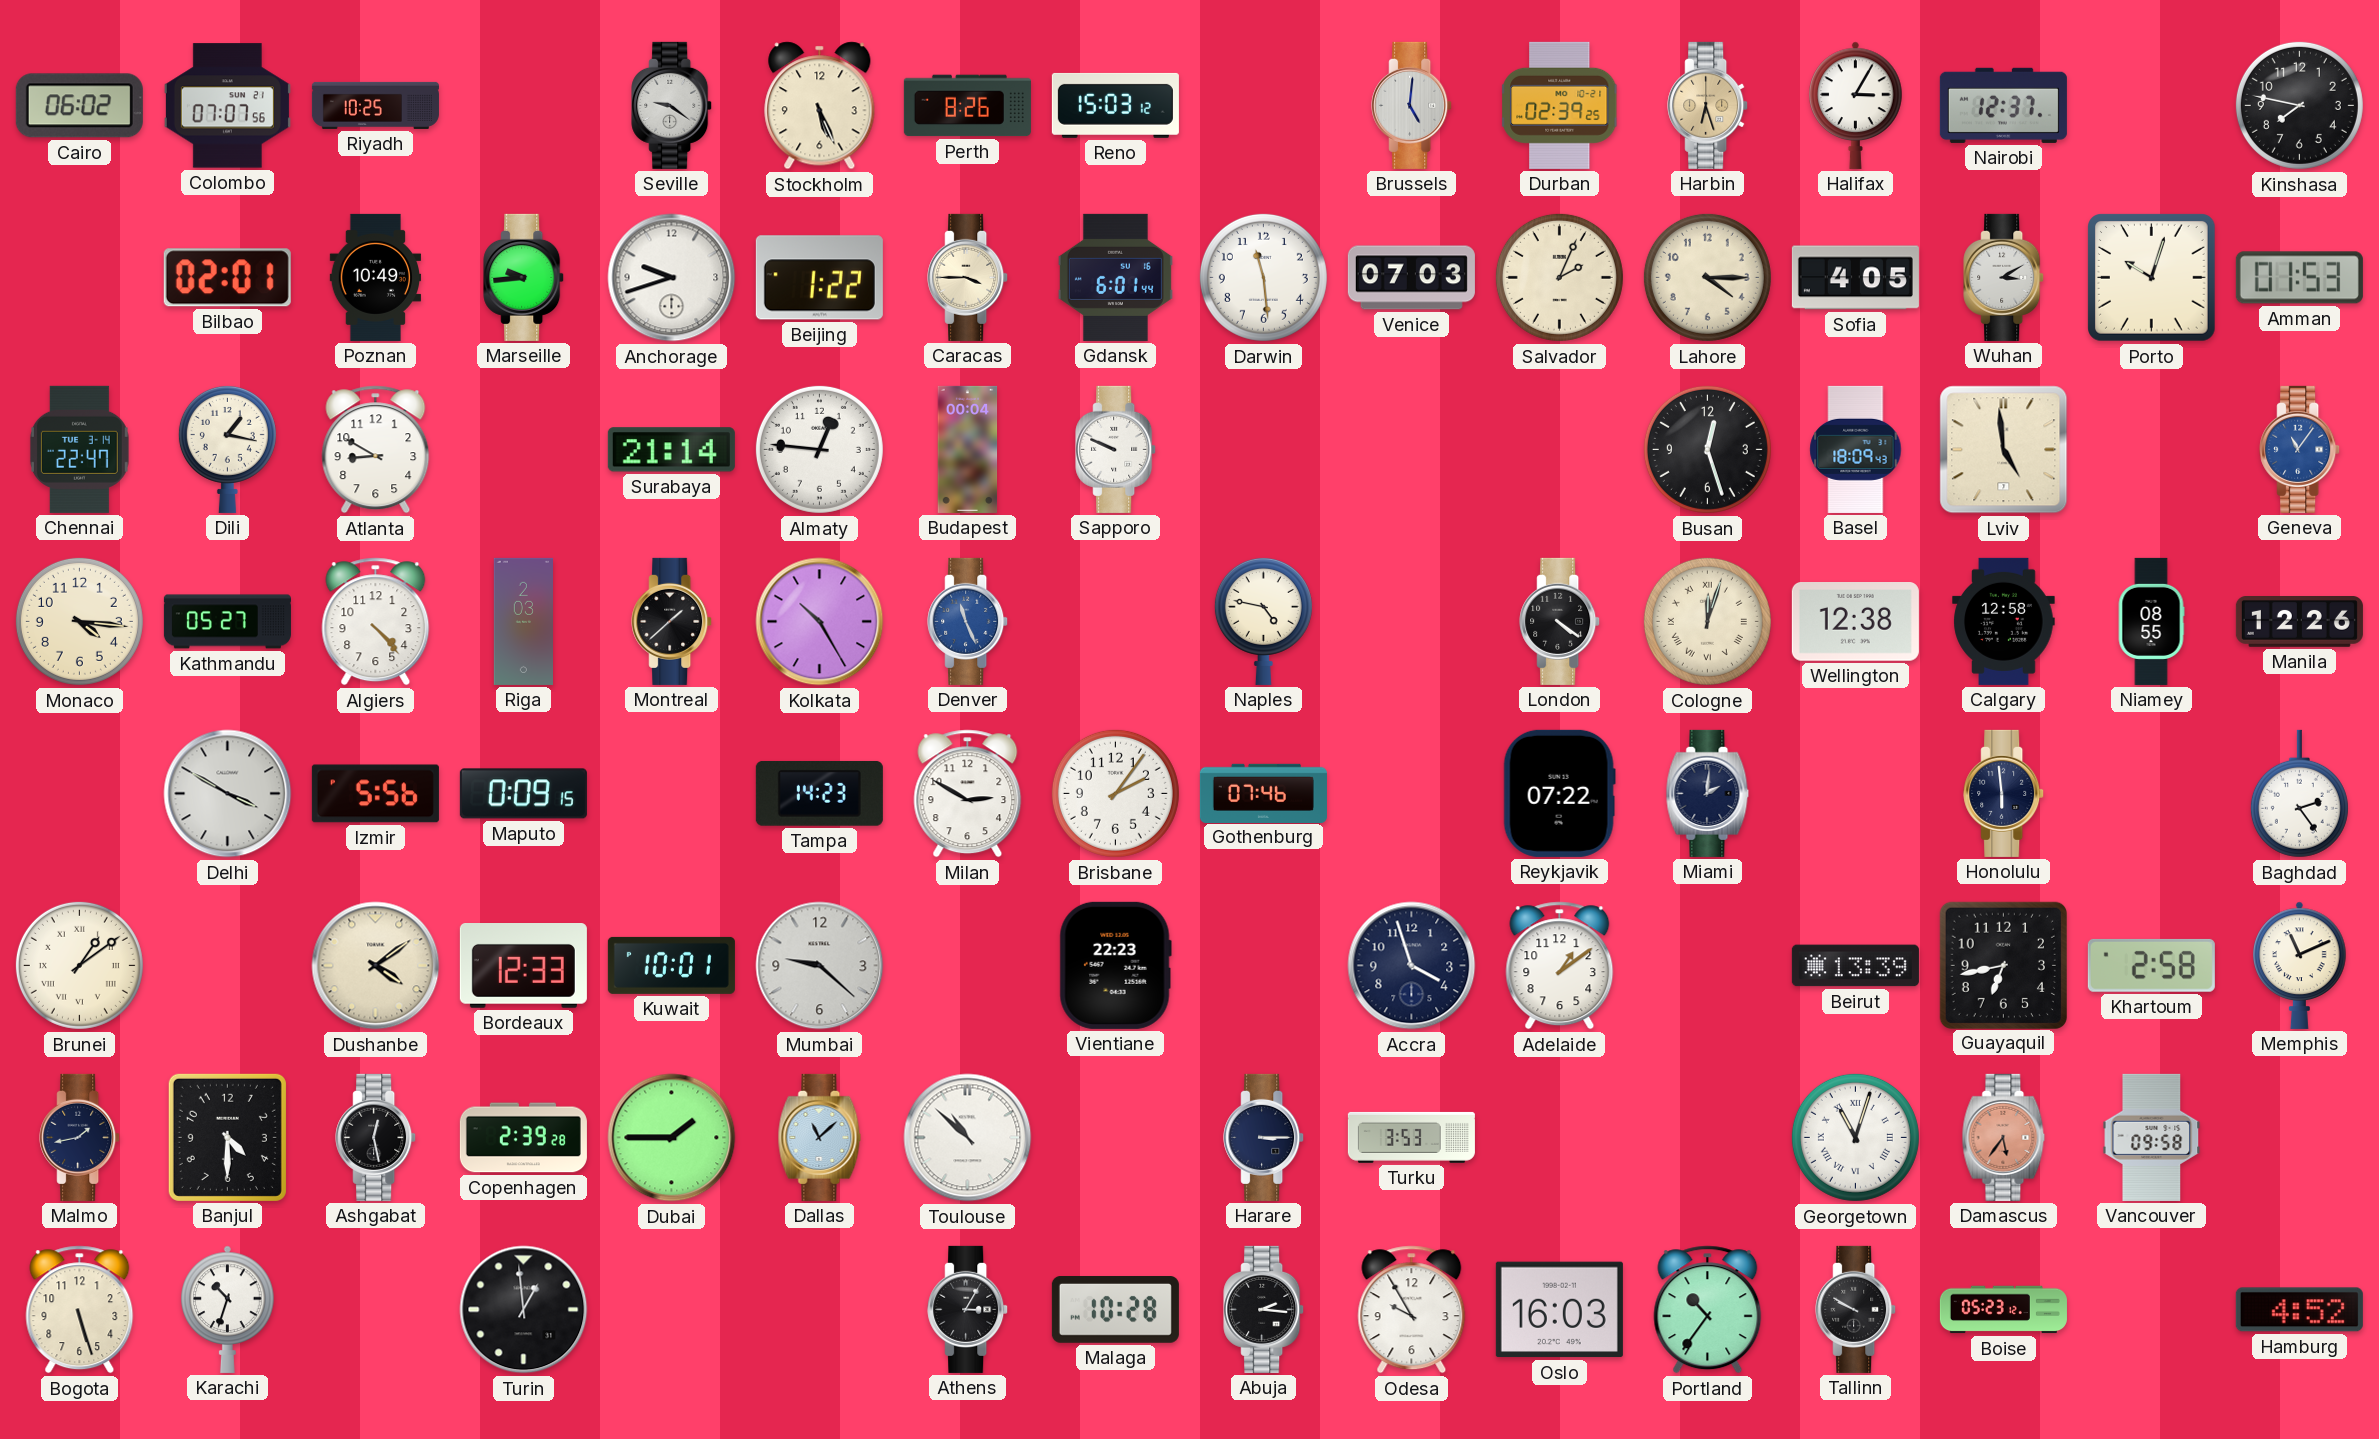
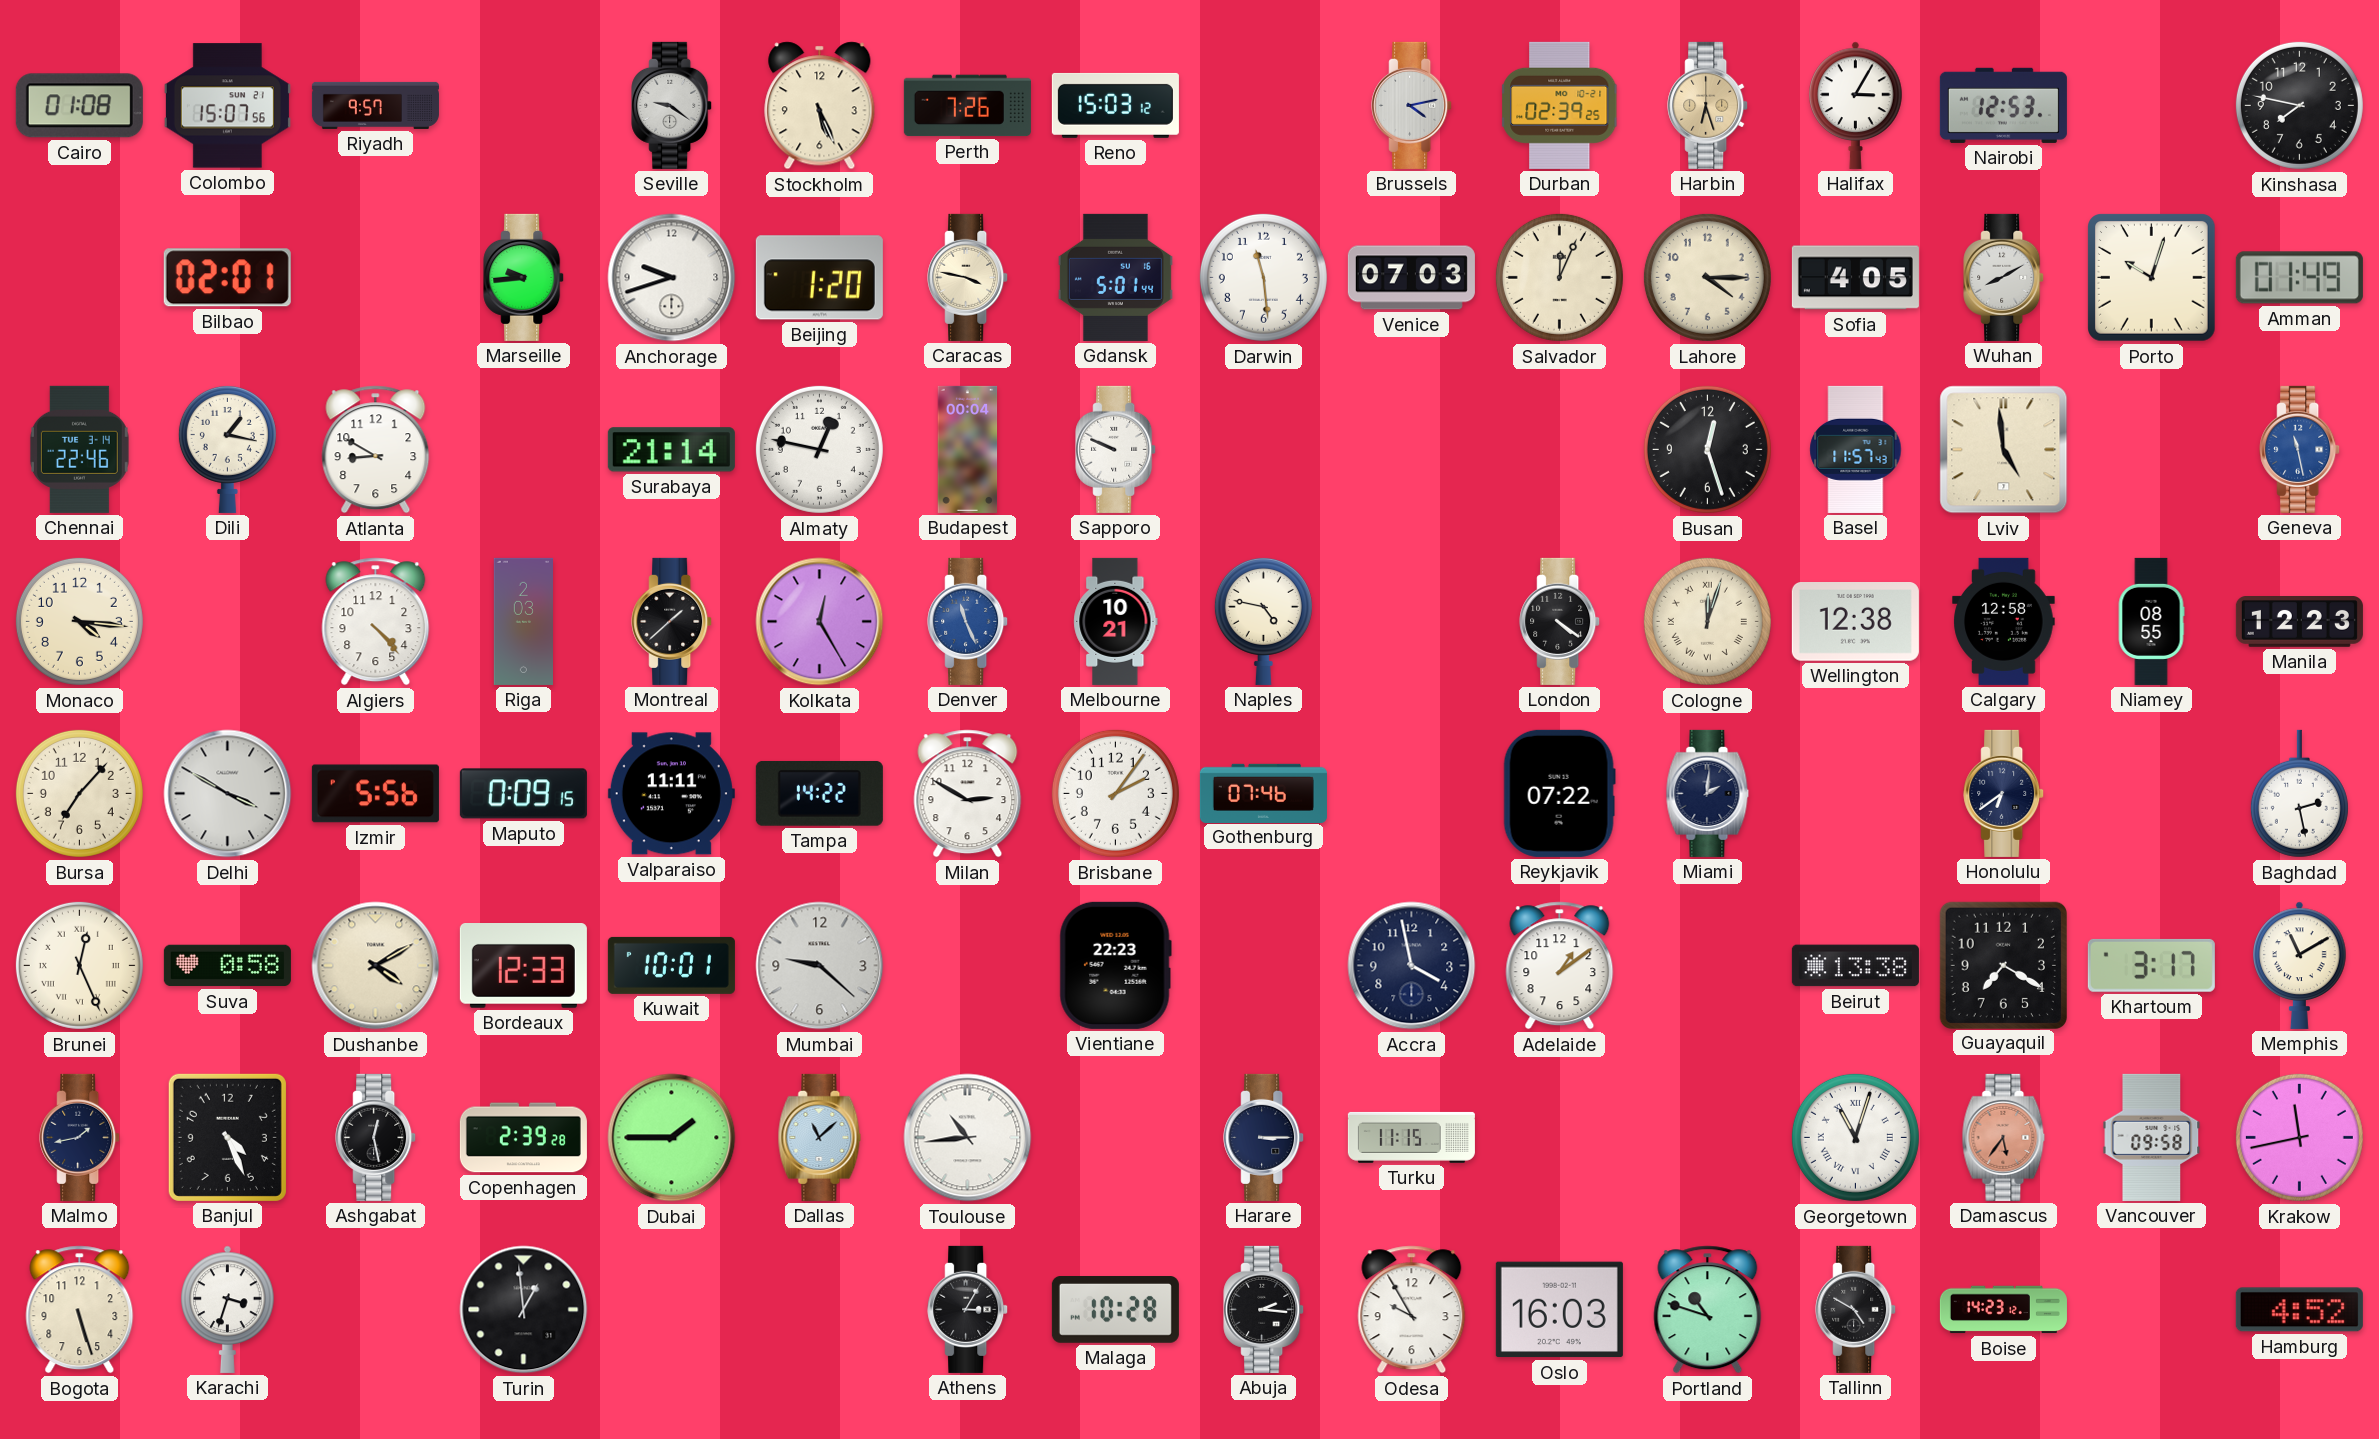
Cairo: 06:02 -> 01:08 (79, 106)
Colombo: 07:07 -> 15:07 (227, 106)
Riyadh: 10:25 -> 9:57 (375, 105)
Perth: 8:26 -> 7:26 (967, 106)
Brussels: 5:01 -> 4:13 (1412, 105)
Nairobi: 12:37 -> 12:53 (2003, 105)
Poznan: 10:49 -> none (376, 277)
Beijing: 1:22 -> 1:20 (819, 278)
Caracas: 3:45 -> 3:47 (968, 277)
Gdansk: 6:01 -> 5:01 (1115, 277)
Salvador: 2:04 -> 12:04 (1559, 277)
Wuhan: 3:10 -> 8:10 (2004, 277)
Amman: 01:53 -> 01:49 (2299, 278)
Chennai: 22:47 -> 22:46 (79, 449)
Almaty: 12:46 -> 12:47 (819, 449)
Basel: 18:09 -> 11:57 (1856, 449)
Geneva: 11:06 -> 11:28 (2300, 449)
Kathmandu: 05:27 -> none (227, 622)
Kolkata: 10:25 -> 12:25 (820, 622)
Melbourne: none -> 10:21 (1116, 621)
Manila: 12:26 -> 12:23 (2299, 622)
Bursa: none -> 7:07 (79, 793)
Valparaiso: none -> 11:11 (671, 794)
Tampa: 14:23 -> 14:22 (819, 793)
Honolulu: 5:59 -> 6:39 (2004, 793)
Baghdad: 2:24 -> 2:28 (2299, 794)
Brunei: 1:09 -> 12:26 (79, 965)
Suva: none -> 0:58 (227, 966)
Dushanbe: 4:09 -> 4:10 (376, 966)
Accra: 3:57 -> 3:58 (1412, 966)
Beirut: 13:39 -> 13:38 (1855, 966)
Guayaquil: 6:43 -> 7:20 (2003, 965)
Khartoum: 2:58 -> 3:17 (2151, 965)
Memphis: 11:11 -> 11:10 (2300, 965)
Banjul: 4:30 -> 4:26 (227, 1137)
Toulouse: 10:52 -> 10:44 (968, 1138)
Turku: 3:53 -> 11:15 (1411, 1137)
Krakow: none -> 11:43 (2299, 1137)
Karachi: 10:33 -> 3:33 (228, 1309)
Portland: 10:36 -> 10:48 (1708, 1310)
Tallinn: 9:50 -> 4:50 (1856, 1309)
Boise: 05:23 -> 14:23 (2003, 1310)
